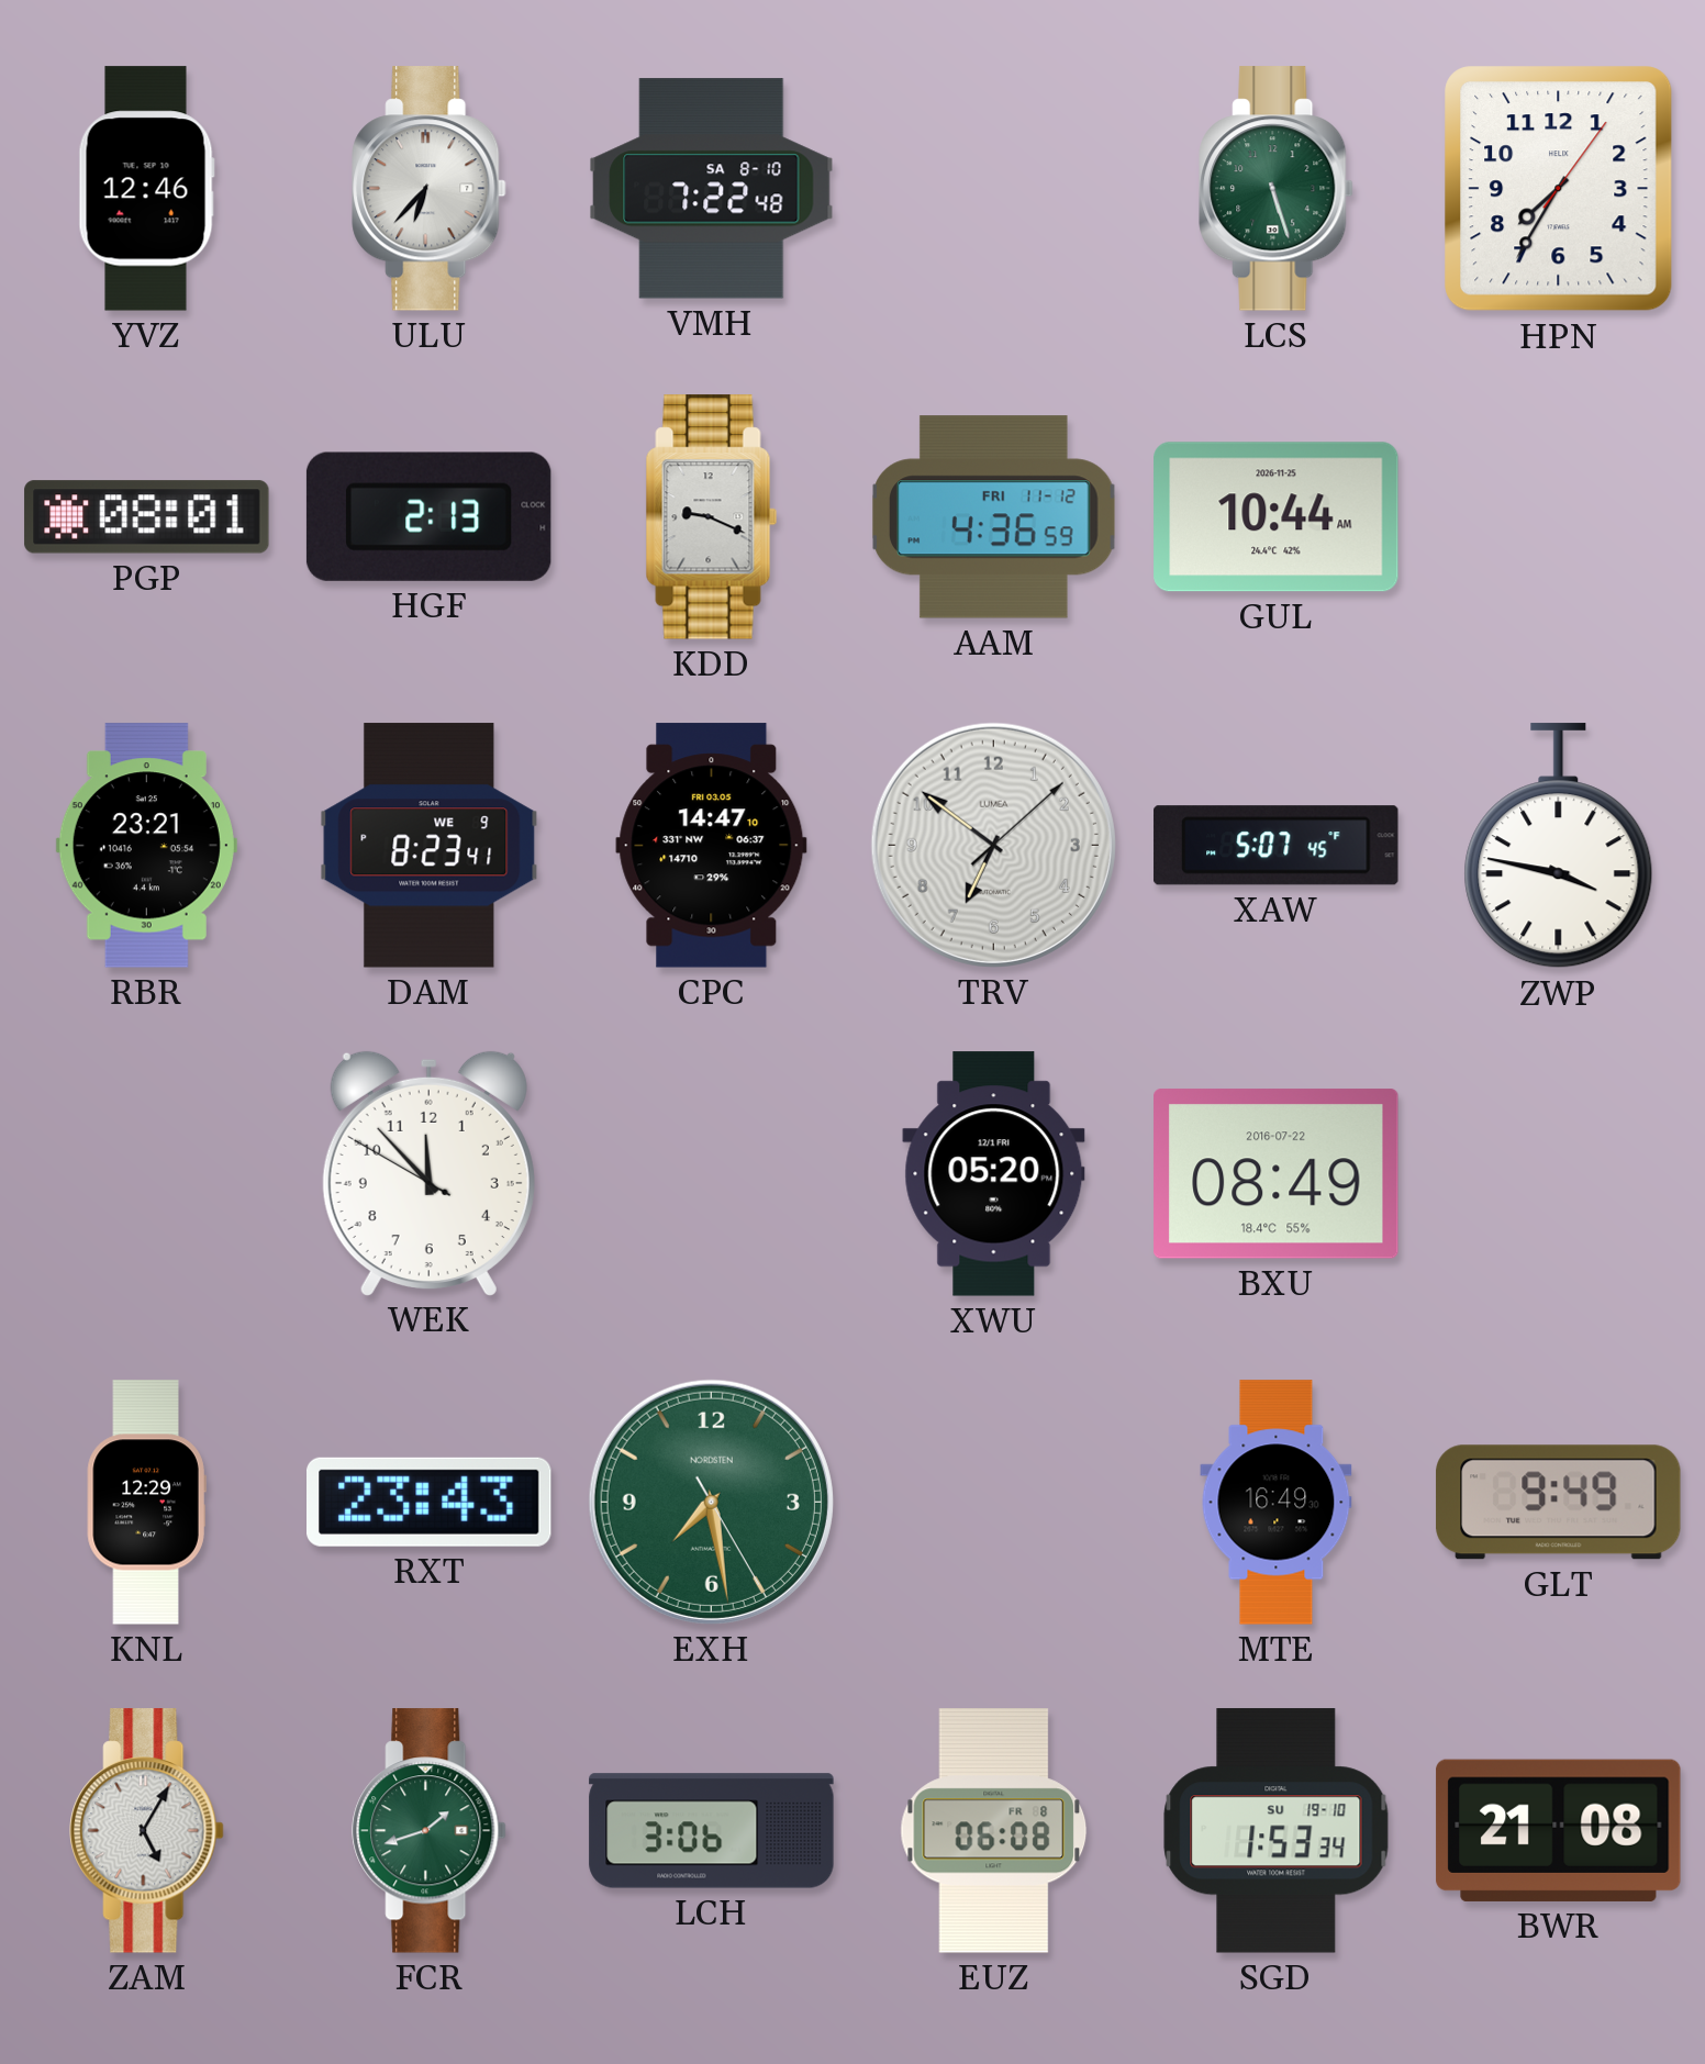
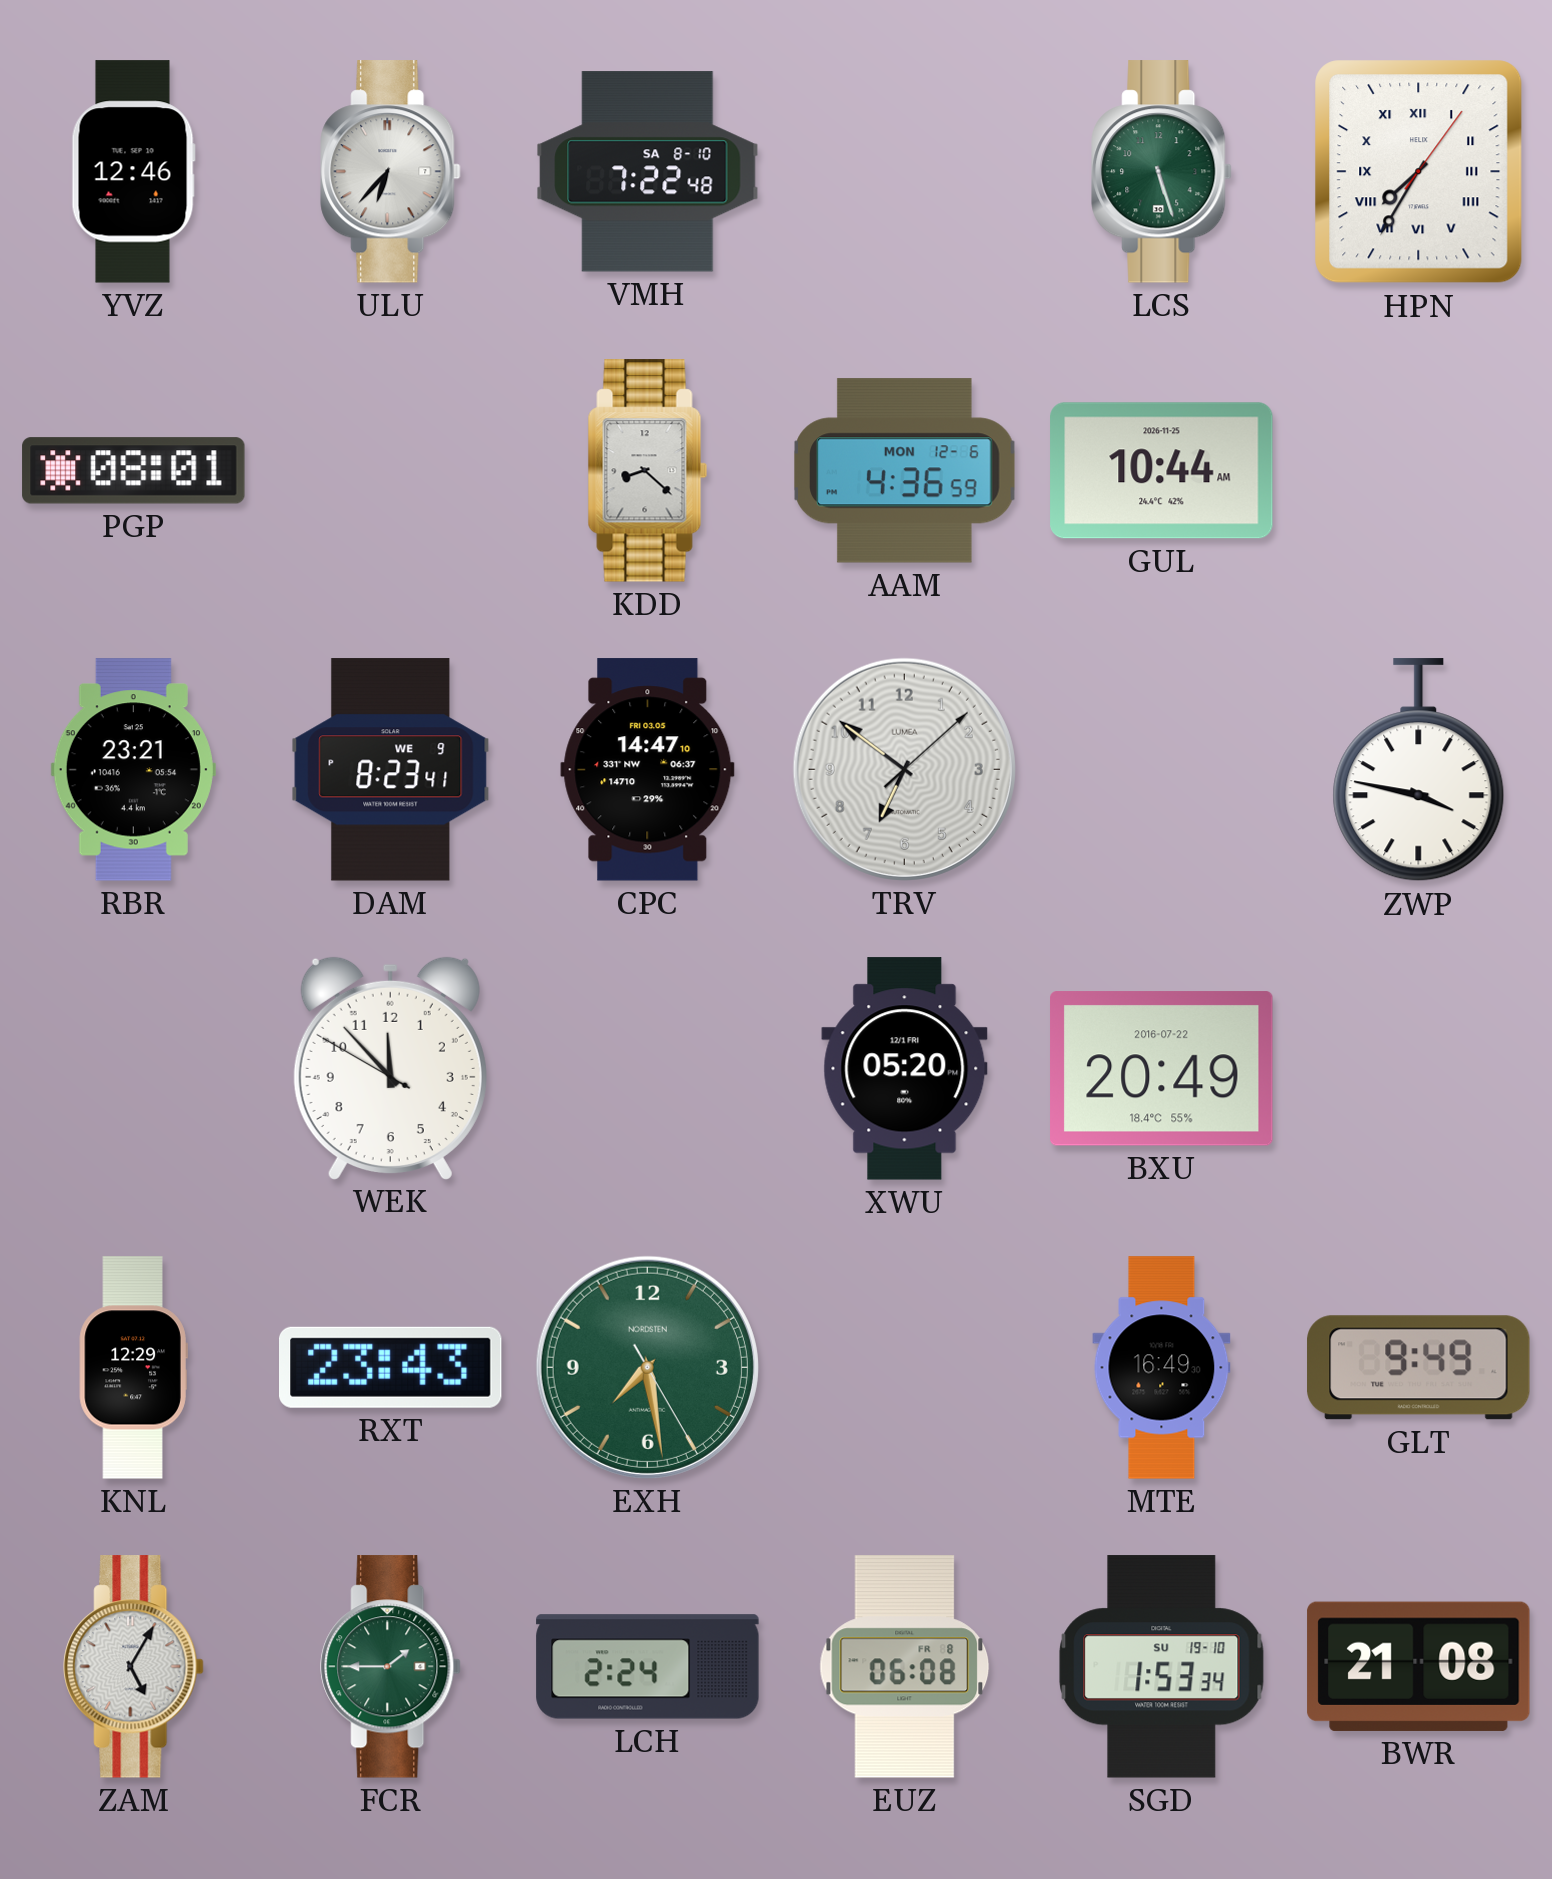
HPN numerals: Arabic -> Roman (1419, 172)
HGF: 2:13 -> none (428, 516)
KDD: 9:19 -> 8:22 (648, 471)
AAM date: FRI 11-12 -> MON 12-6 (905, 471)
XAW: 5:07 -> none (1277, 846)
BXU: 08:49 -> 20:49 (1162, 1069)
FCR: 1:42 -> 1:45 (391, 1667)
LCH: 3:06 -> 2:24 (648, 1667)
